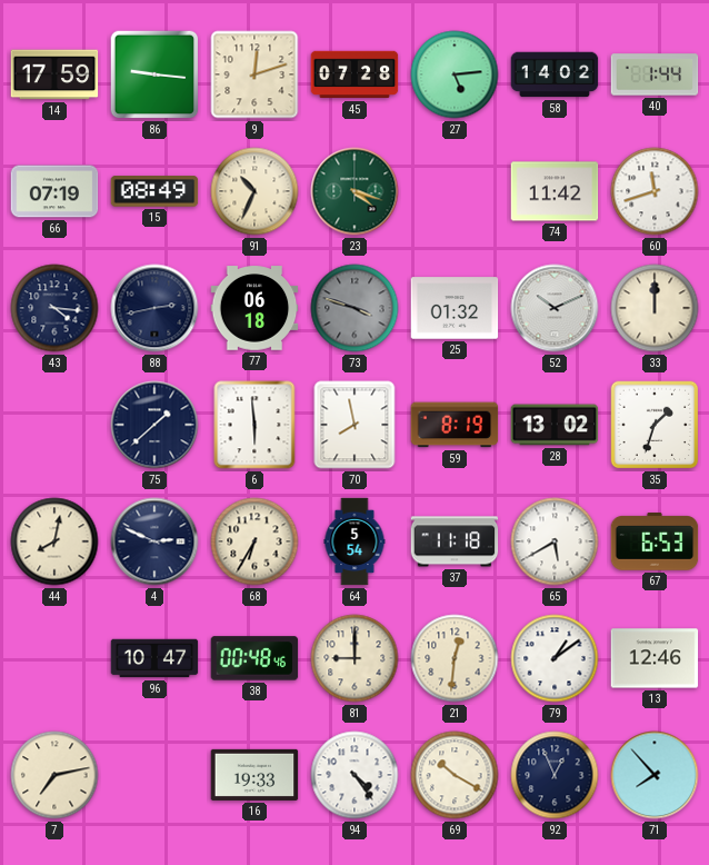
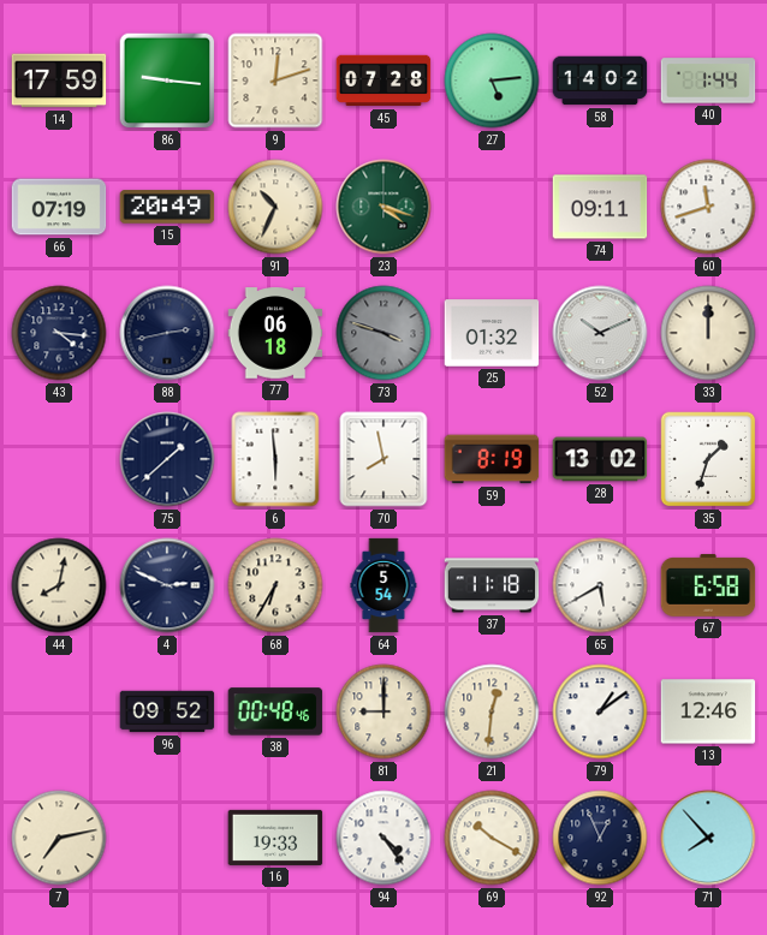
15: 08:49 -> 20:49 (167, 207)
74: 11:42 -> 09:11 (600, 207)
67: 6:53 -> 6:58 (708, 585)
96: 10:47 -> 09:52 (167, 711)
